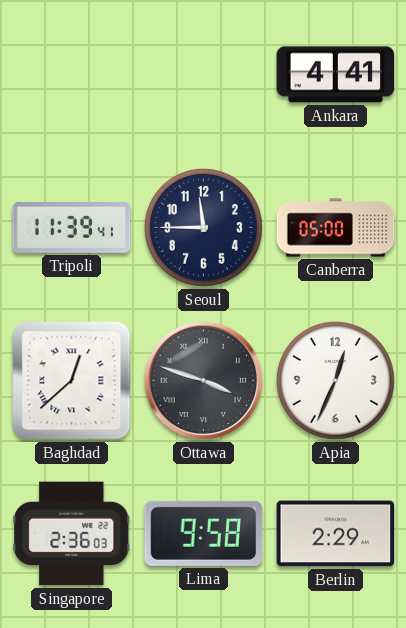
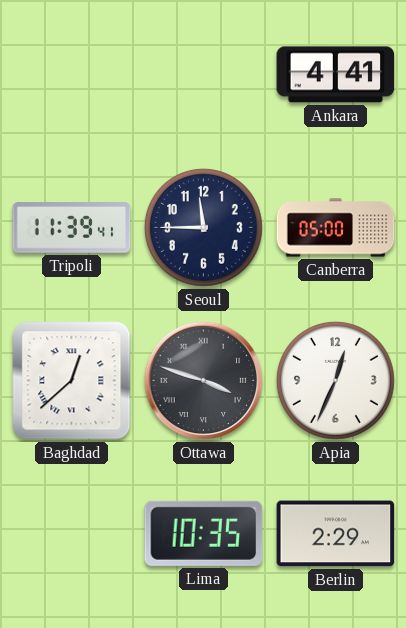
Singapore: 2:36 -> none (72, 534)
Lima: 9:58 -> 10:35 (204, 533)
